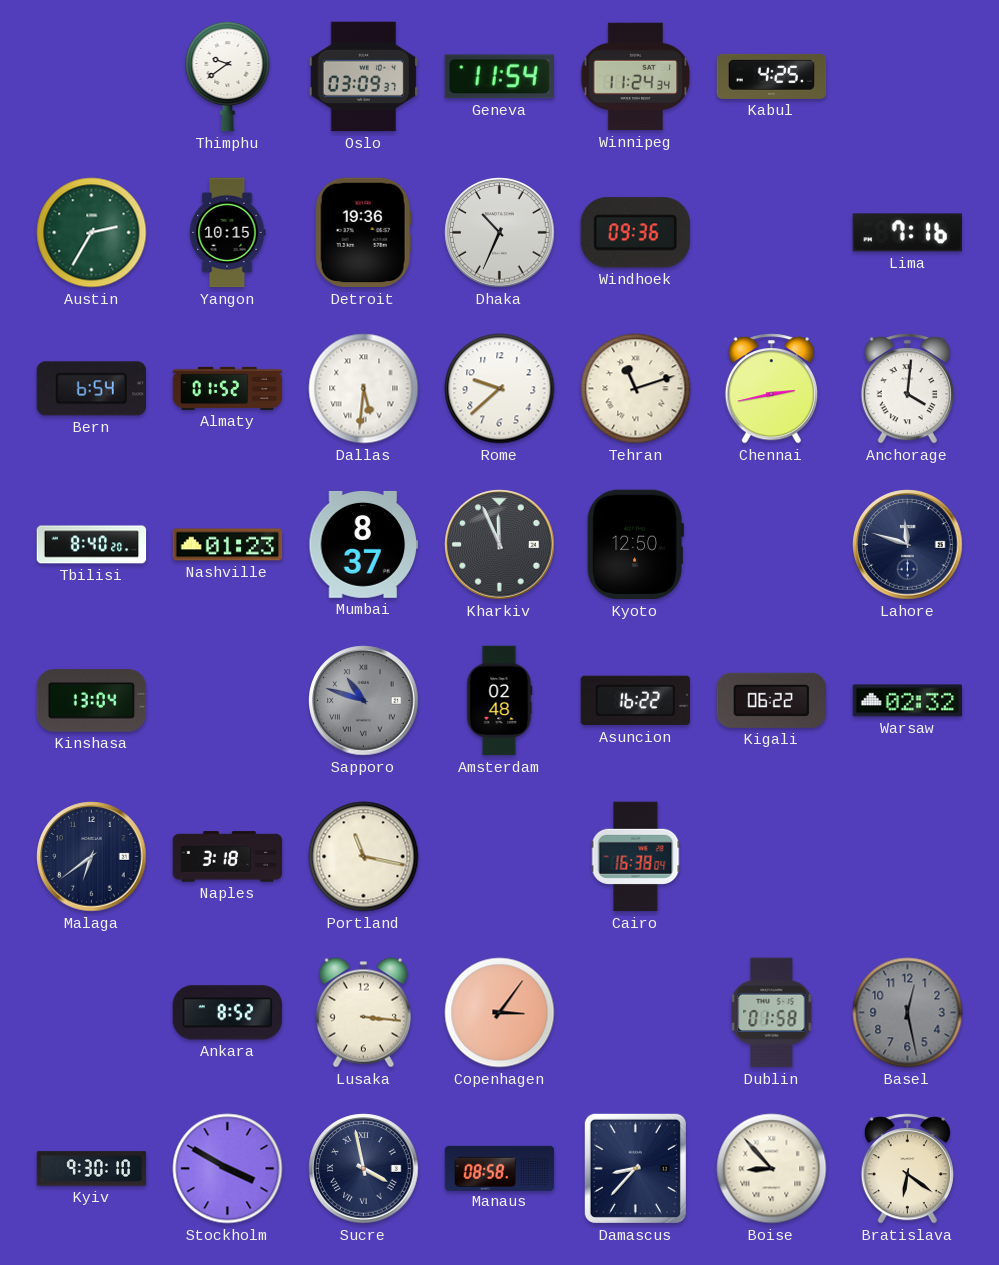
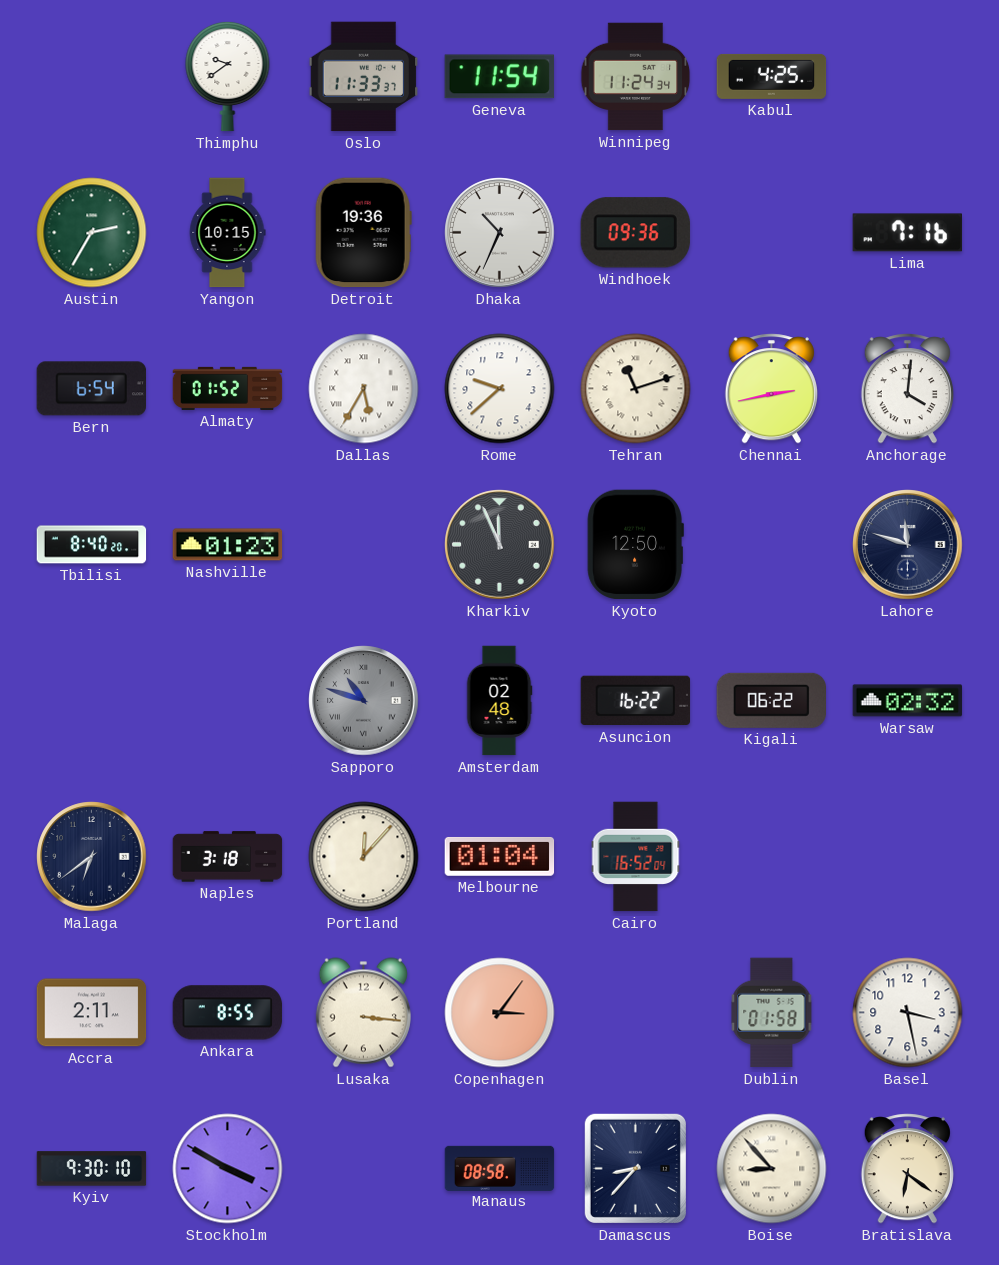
Oslo: 03:09 -> 11:33 (364, 77)
Dallas: 5:31 -> 5:35 (364, 389)
Mumbai: 8:37 -> none (364, 544)
Kinshasa: 13:04 -> none (92, 701)
Portland: 11:17 -> 12:07 (364, 857)
Melbourne: none -> 01:04 (500, 856)
Cairo: 16:38 -> 16:52 (636, 857)
Accra: none -> 2:11 (92, 1013)
Ankara: 8:52 -> 8:55 (228, 1013)
Basel: 12:28 -> 3:28 (908, 1013)
Basel dial: grey -> white (908, 1013)
Sucre: 3:58 -> none (364, 1169)
